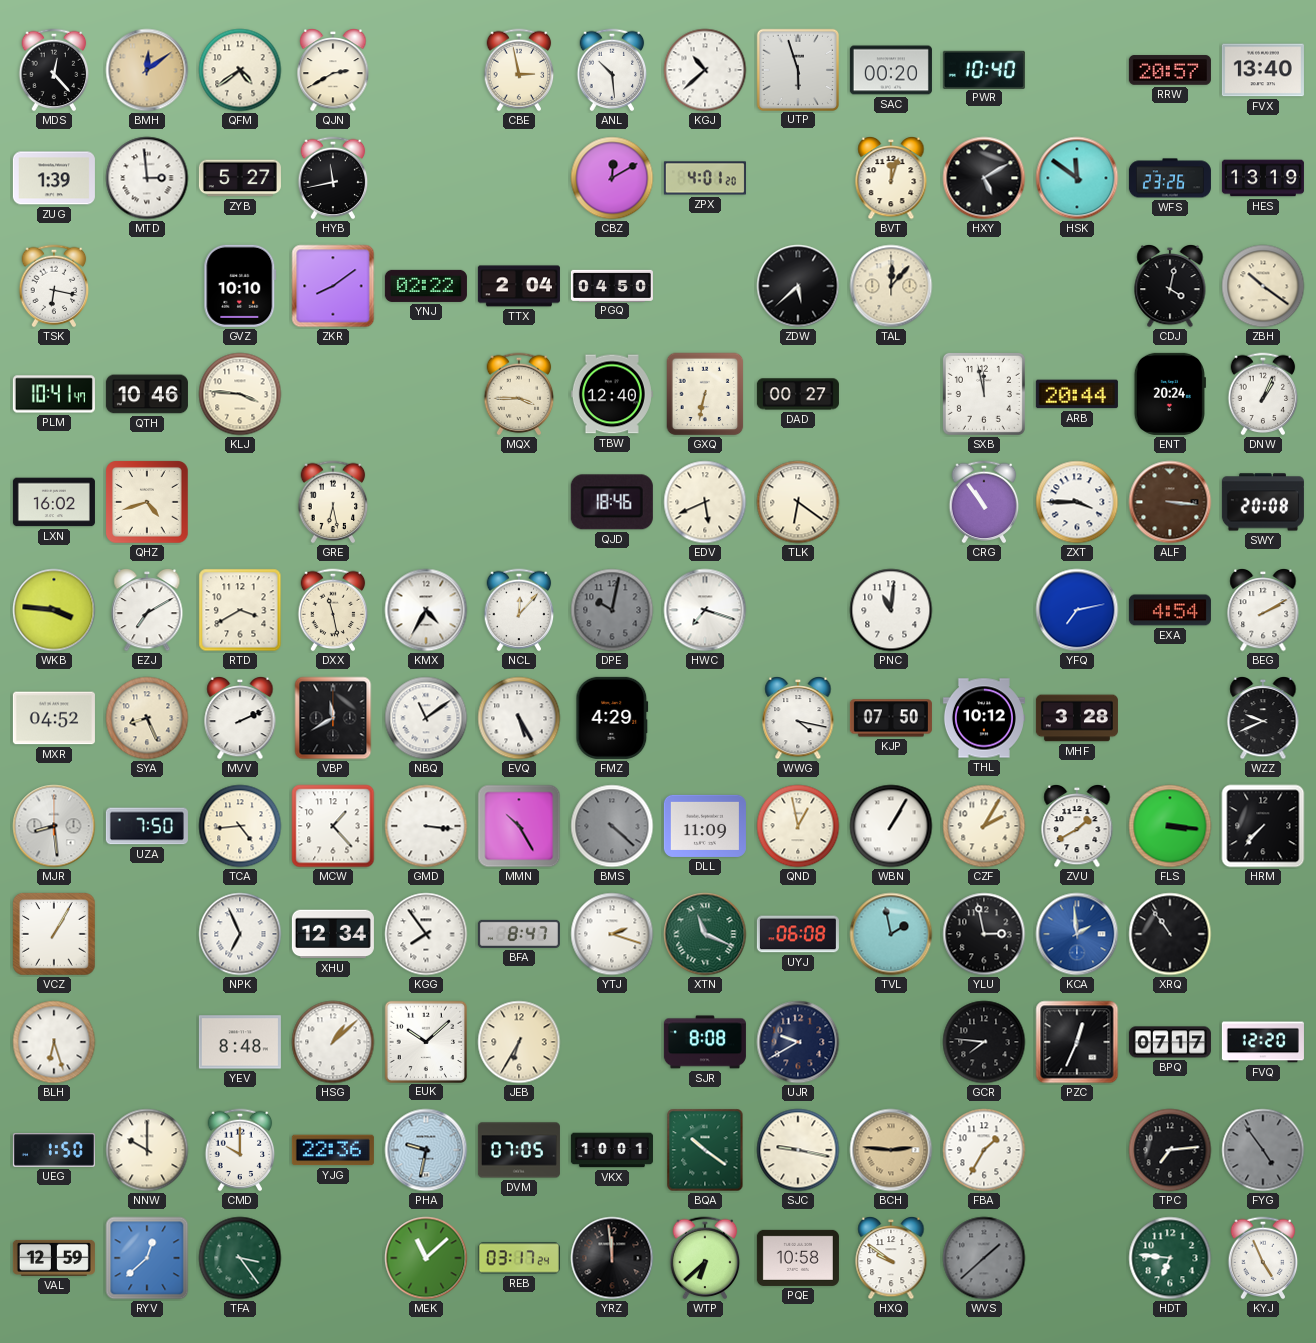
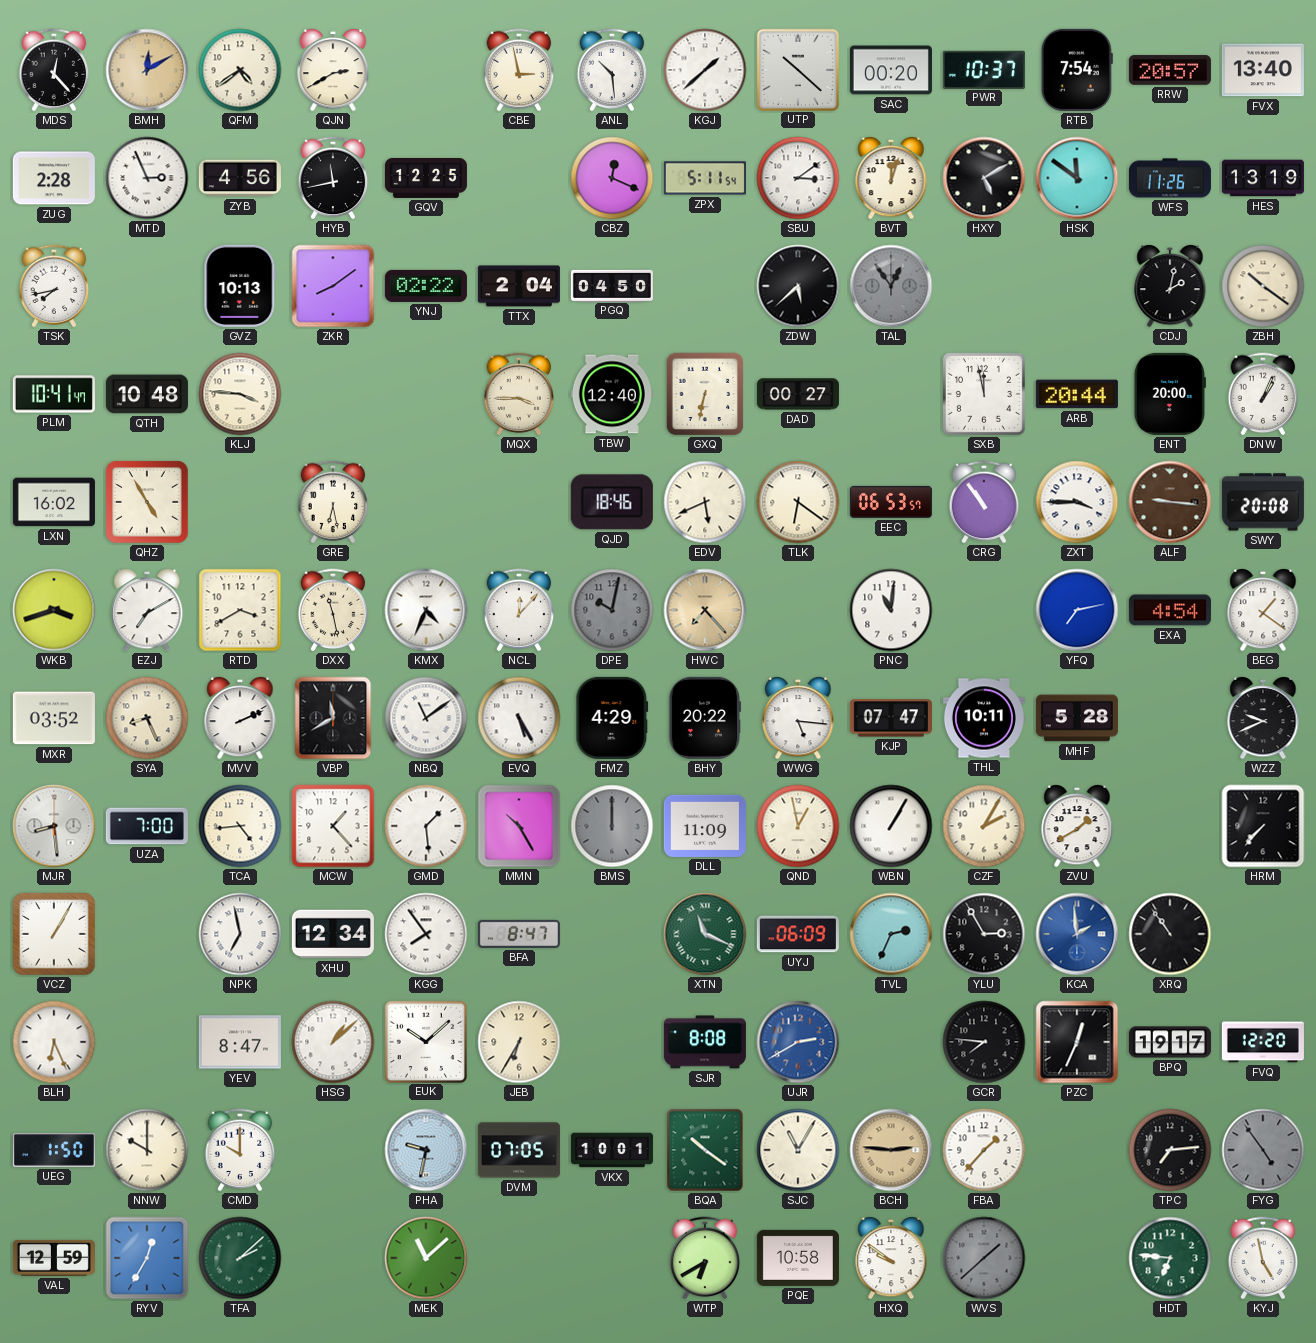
BMH: 12:09 -> 12:10 (147, 70)
KGJ: 10:38 -> 1:38 (705, 70)
UTP: 5:57 -> 10:22 (797, 69)
PWR: 10:40 -> 10:37 (984, 69)
RTB: none -> 7:54 (1077, 70)
ZUG: 1:39 -> 2:28 (54, 178)
MTD: 2:59 -> 2:56 (147, 178)
ZYB: 5:27 -> 4:56 (240, 178)
GQV: none -> 12:25 (426, 178)
CBZ: 12:10 -> 12:19 (612, 178)
ZPX: 4:01 -> 5:11 (705, 178)
SBU: none -> 3:09 (798, 178)
WFS: 23:26 -> 11:26 (1170, 178)
TSK: 6:17 -> 7:43 (54, 286)
GVZ: 10:10 -> 10:13 (240, 286)
TAL: 12:07 -> 12:54 (891, 286)
TAL dial: cream -> grey (891, 286)
CDJ: 4:02 -> 2:02 (1170, 286)
QTH: 10:46 -> 10:48 (147, 394)
ENT: 20:24 -> 20:00 (1170, 394)
QHZ: 4:42 -> 4:55 (148, 503)
EEC: none -> 06:53 (891, 502)
ALF: 3:16 -> 9:16 (1170, 502)
WKB: 3:46 -> 3:42 (54, 610)
KMX: 4:35 -> 4:34 (426, 610)
HWC: 7:18 -> 7:23 (705, 610)
HWC dial: white -> champagne (705, 610)
BEG: 2:10 -> 1:21 (1263, 610)
MXR: 04:52 -> 03:52 (54, 718)
BHY: none -> 20:22 (705, 718)
WWG: 4:17 -> 5:16 (798, 718)
KJP: 07:50 -> 07:47 (891, 718)
THL: 10:12 -> 10:11 (984, 718)
MHF: 3:28 -> 5:28 (1077, 718)
UZA: 7:50 -> 7:00 (147, 826)
GMD: 3:16 -> 1:29 (426, 826)
BMS: 4:22 -> 12:00 (612, 826)
FLS: 3:16 -> none (1170, 826)
NPK: 6:56 -> 6:58 (240, 934)
YTJ: 2:18 -> none (612, 934)
UYJ: 06:08 -> 06:09 (798, 934)
TVL: 1:58 -> 2:34 (891, 934)
YLU: 2:58 -> 2:55 (984, 934)
BLH: 6:27 -> 6:26 (54, 1042)
YEV: 8:48 -> 8:47 (240, 1042)
UJR: 9:40 -> 2:40 (798, 1042)
UJR dial: navy -> blue (798, 1042)
BPQ: 07:17 -> 19:17 (1170, 1042)
YJG: 22:36 -> none (333, 1150)
SJC: 9:17 -> 11:05 (798, 1150)
FBA: 1:35 -> 1:37 (984, 1150)
RYV: 12:38 -> 12:35 (147, 1258)
TFA: 3:24 -> 2:08 (240, 1258)
REB: 03:17 -> none (519, 1258)
YRZ: 11:59 -> none (612, 1258)
WTP: 6:38 -> 6:40 (705, 1258)
KYJ: 4:56 -> 4:58 (1263, 1258)
